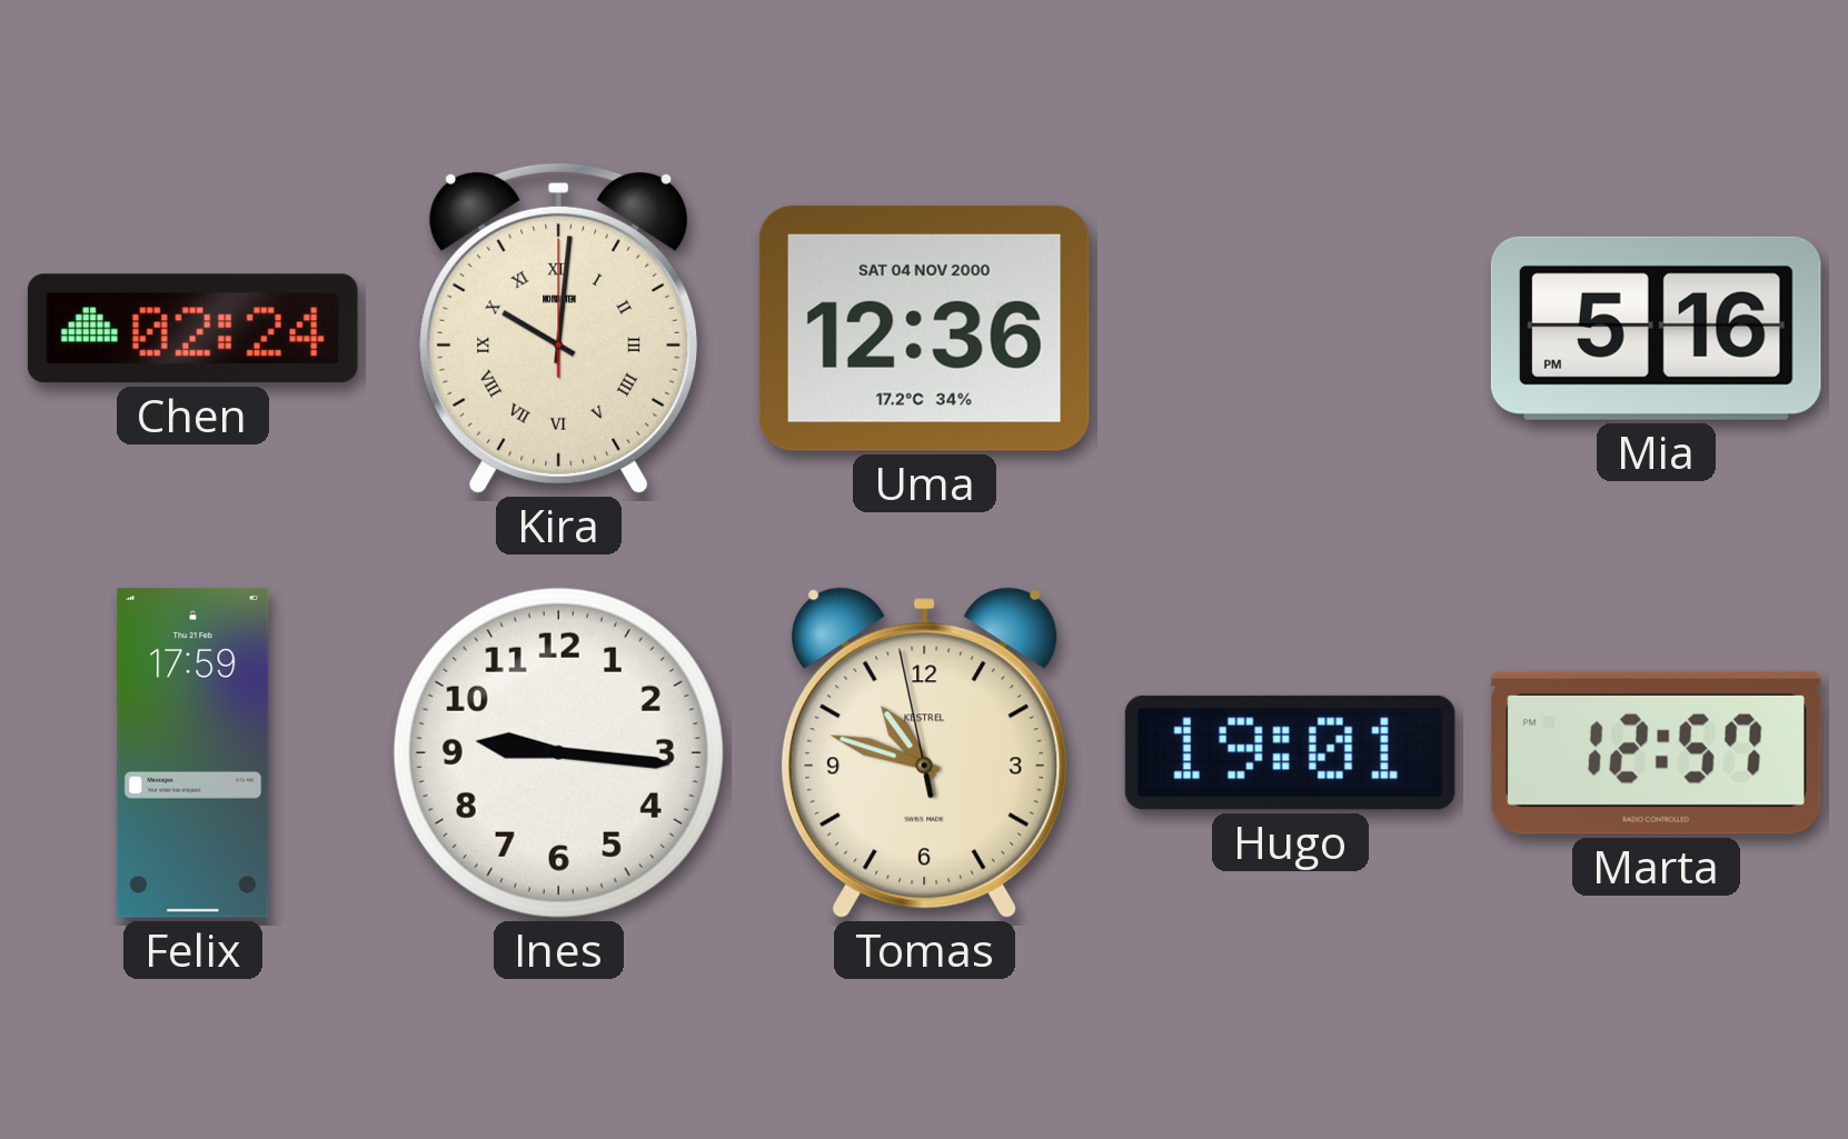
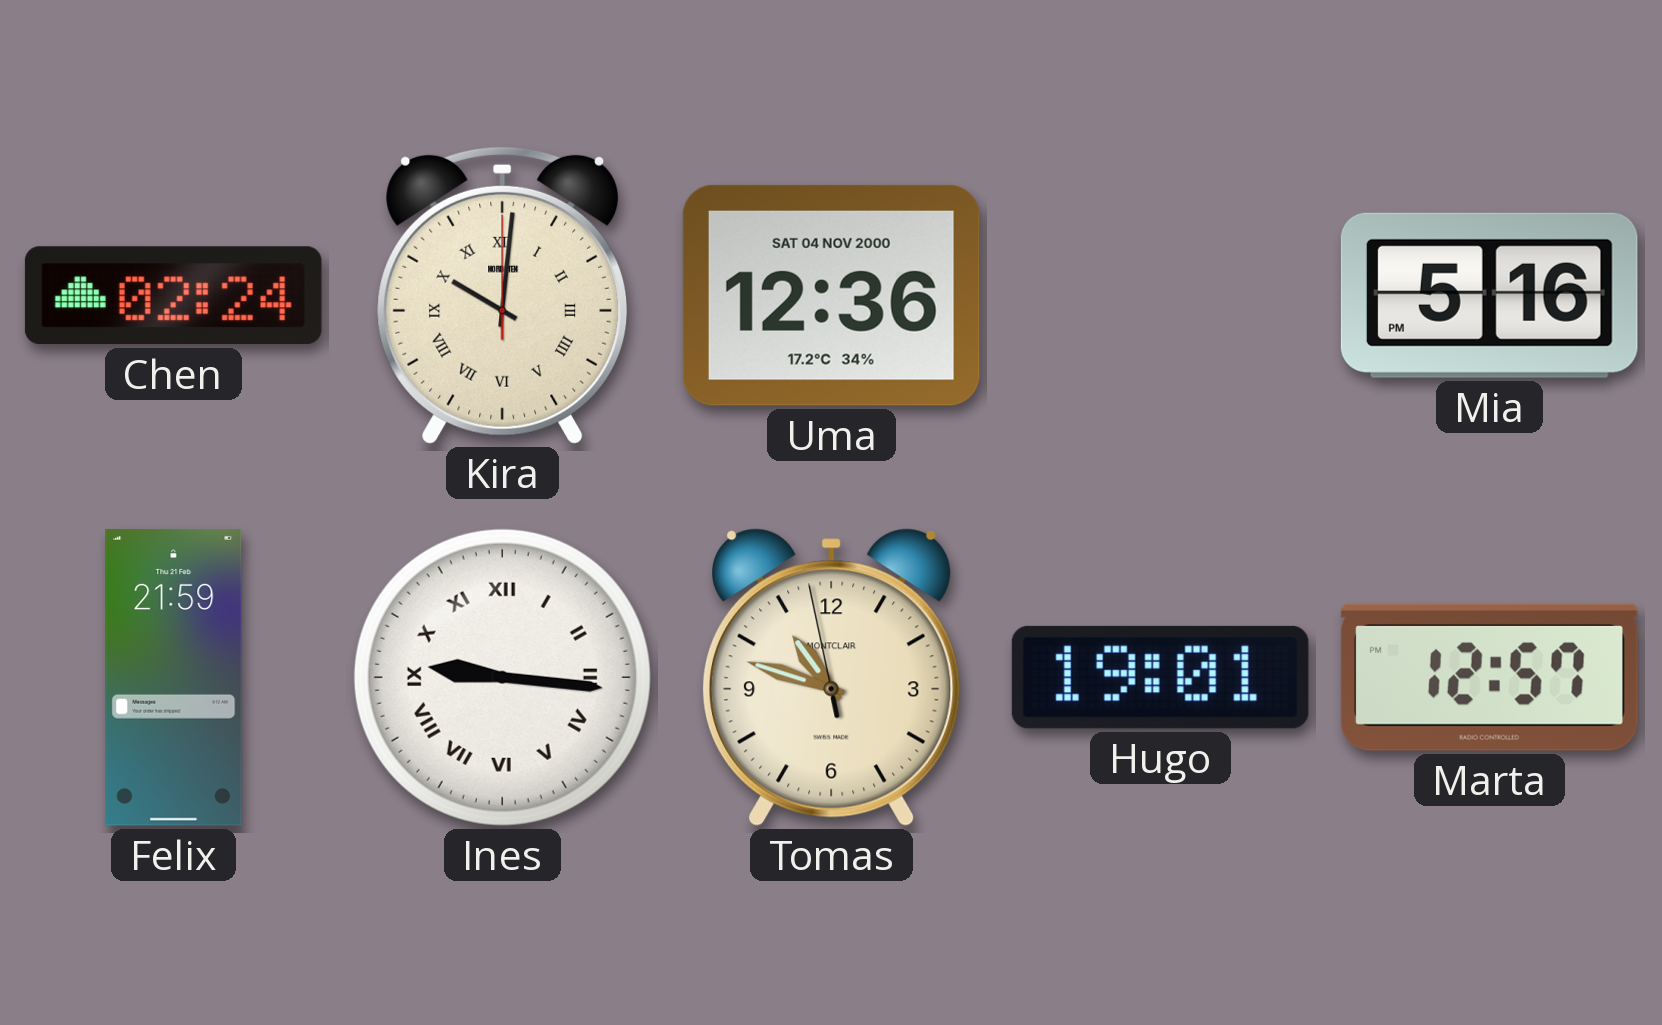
Felix: 17:59 -> 21:59 (174, 677)
Ines numerals: Arabic -> Roman (502, 677)
Tomas brand: KESTREL -> MONTCLAIR (832, 677)
